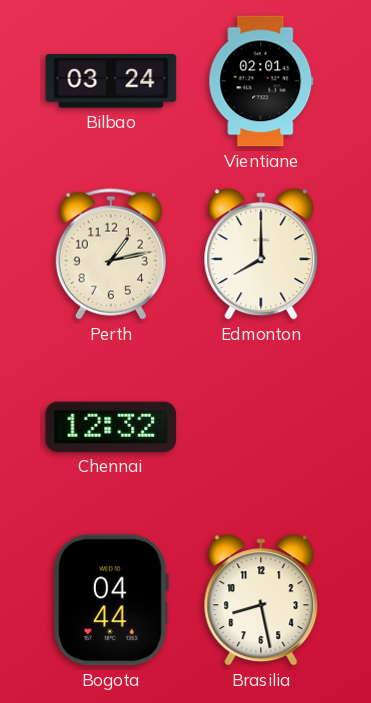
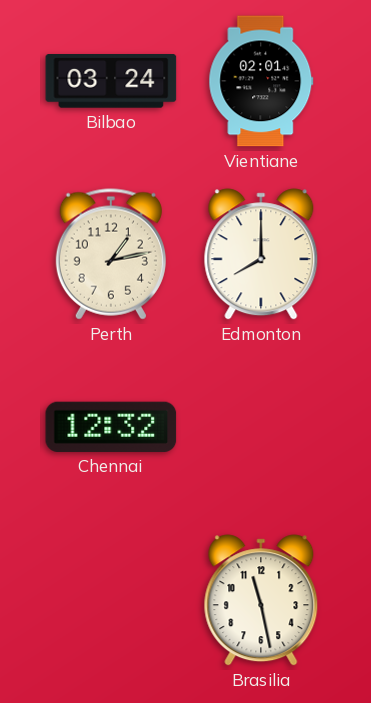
Bogota: 04:44 -> none (111, 600)
Brasilia: 8:28 -> 11:28 (261, 600)
